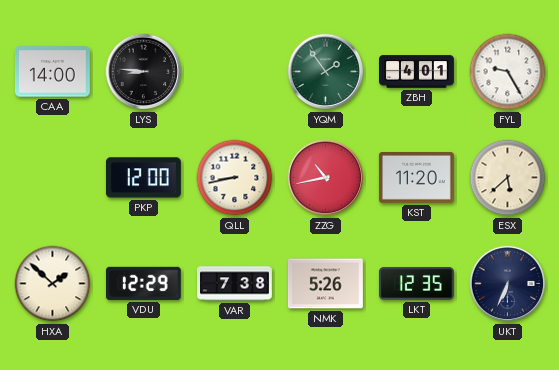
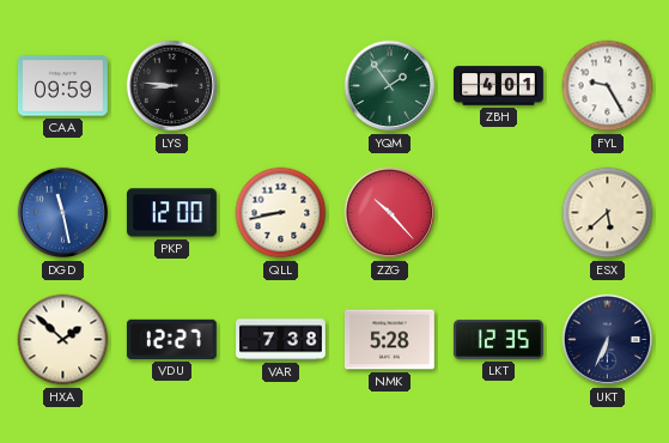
CAA: 14:00 -> 09:59 (62, 86)
DGD: none -> 11:28 (63, 213)
ZZG: 10:43 -> 10:23 (390, 213)
KST: 11:20 -> none (416, 178)
VDU: 12:29 -> 12:27 (171, 339)
NMK: 5:26 -> 5:28 (389, 340)
